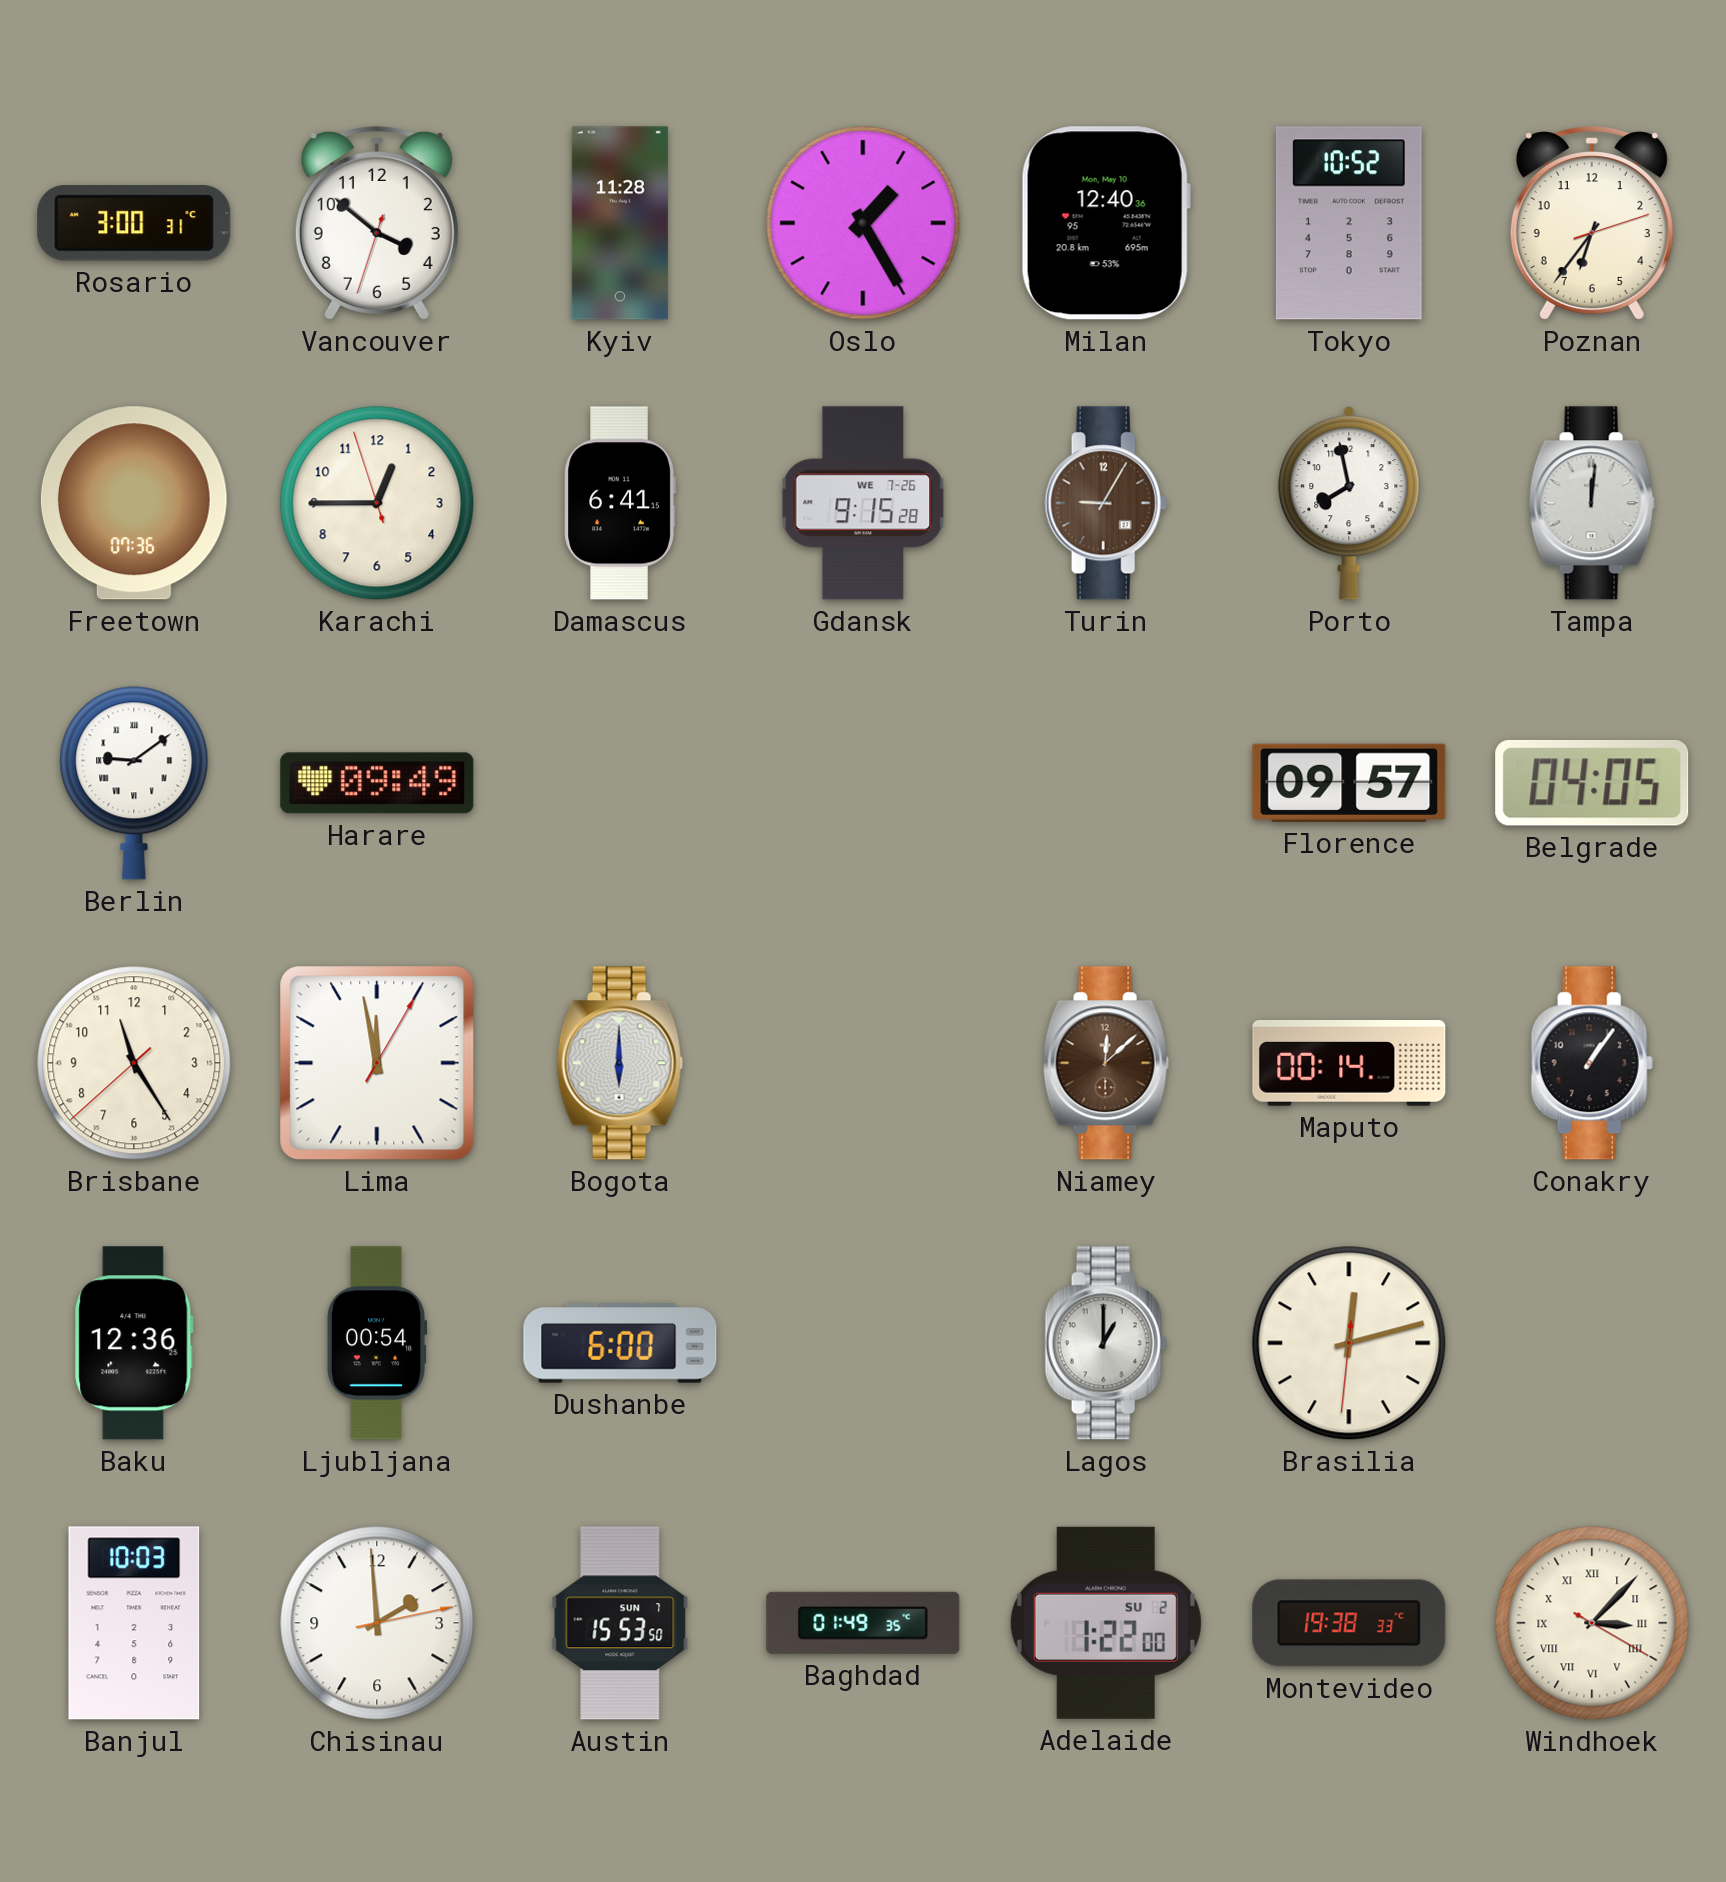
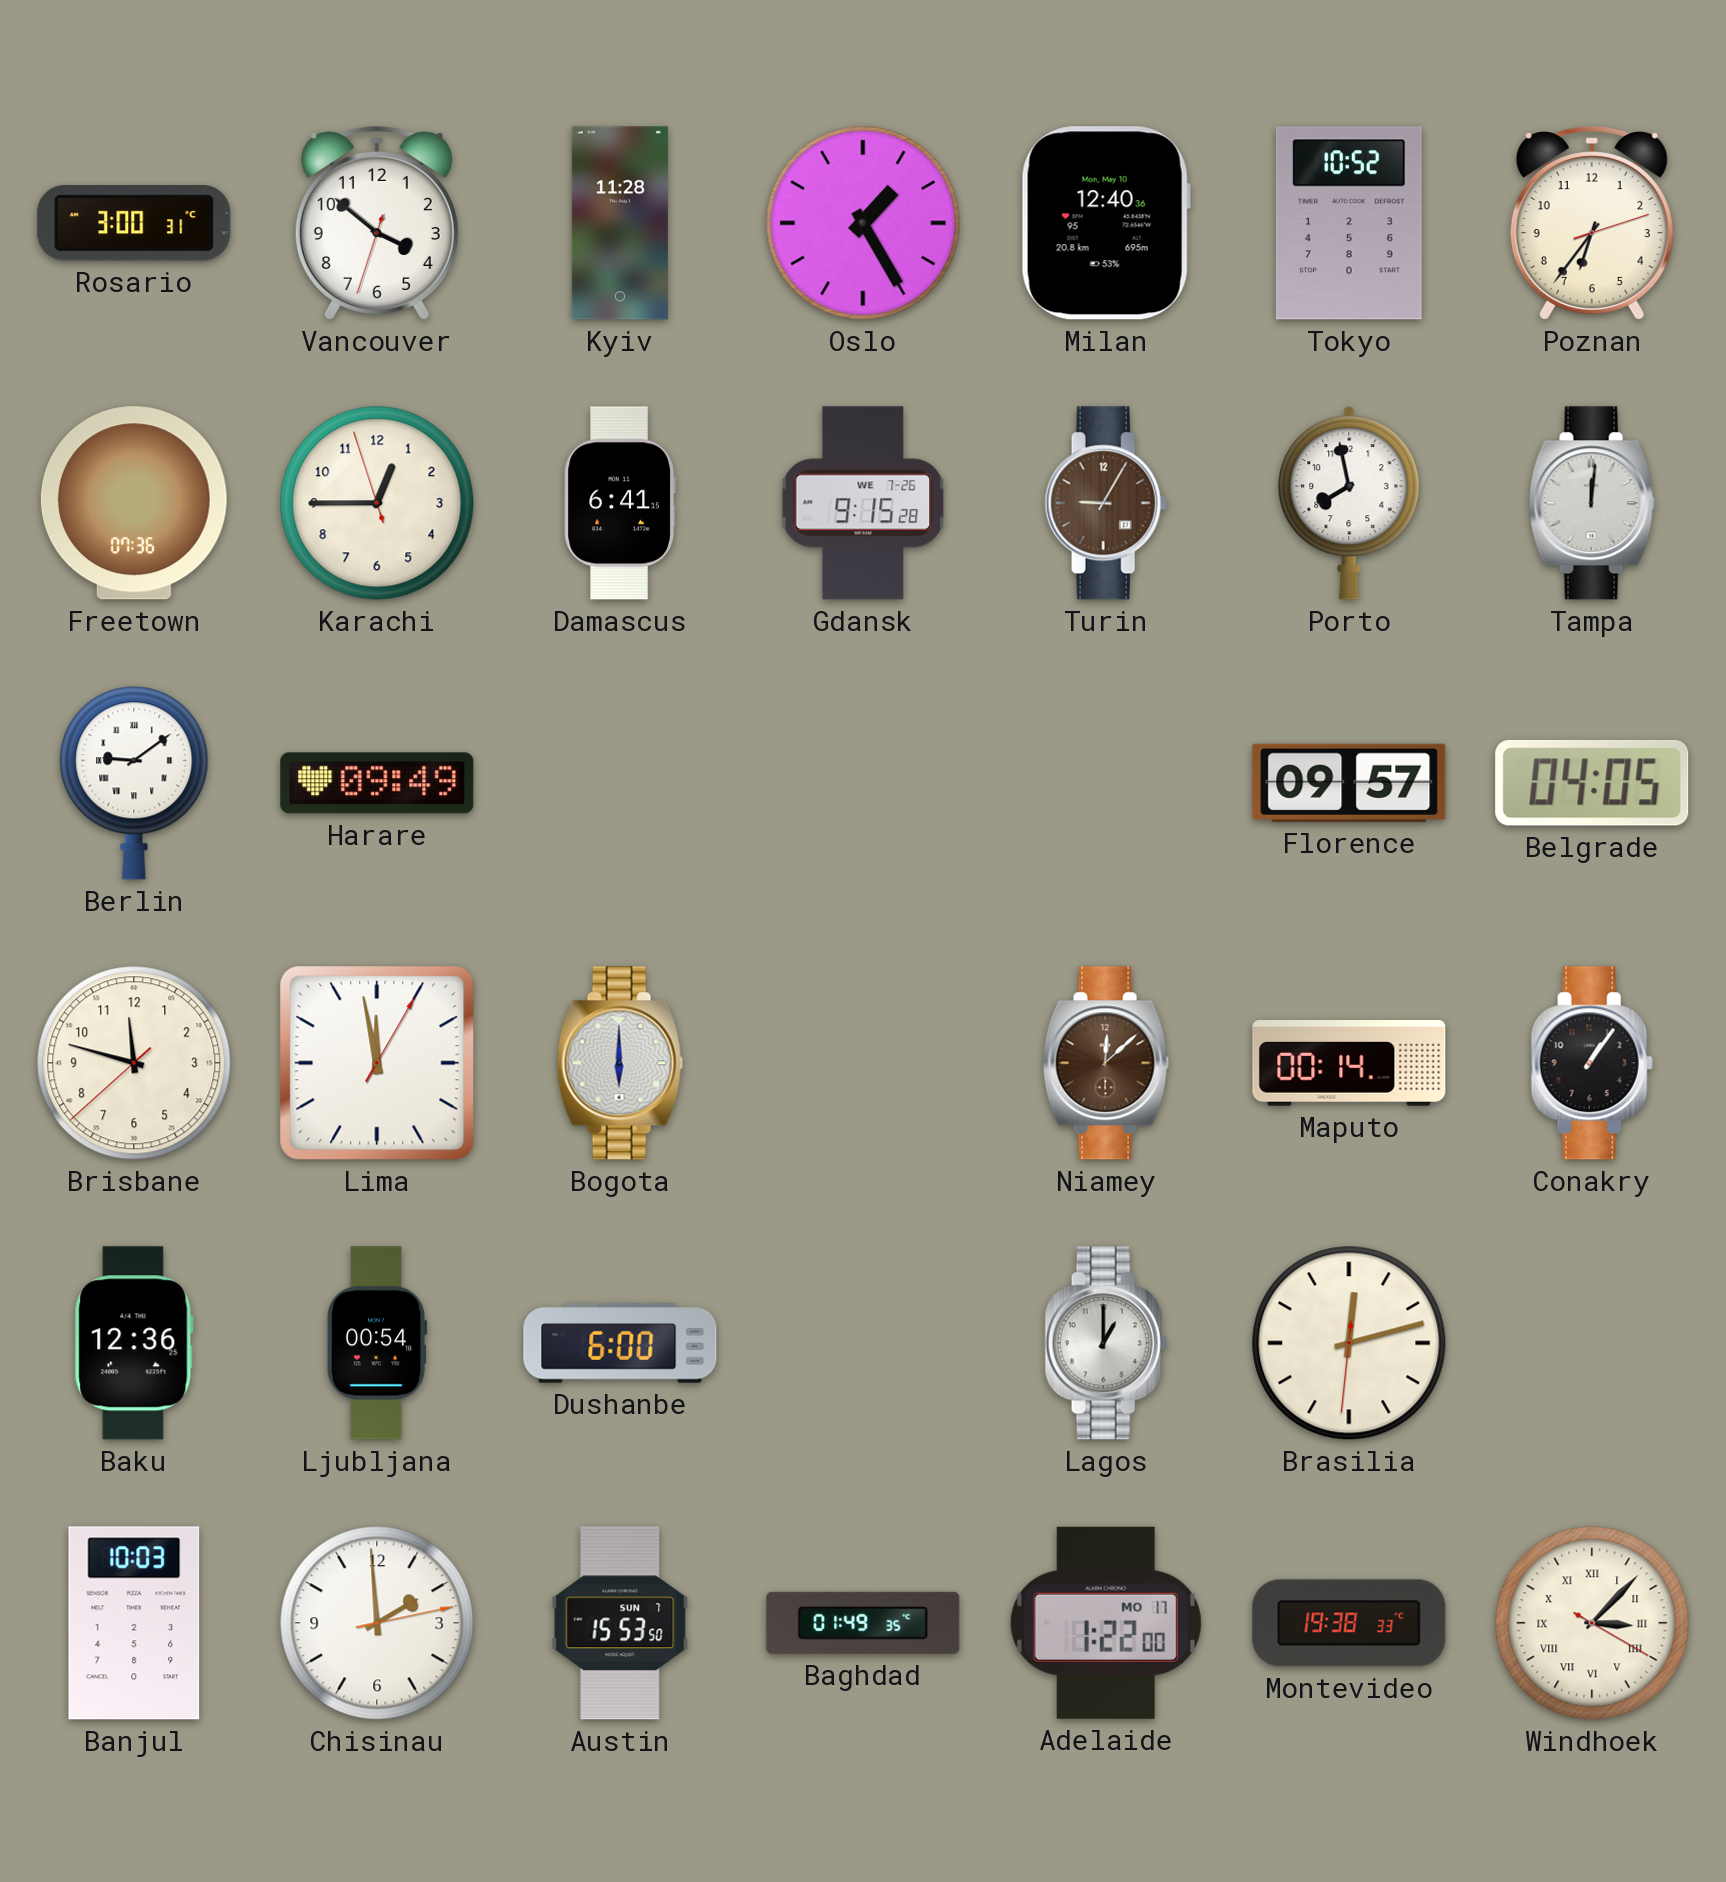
Brisbane: 11:24 -> 11:47 (134, 1063)
Adelaide date: SU 2 -> MO 17 (1106, 1623)
